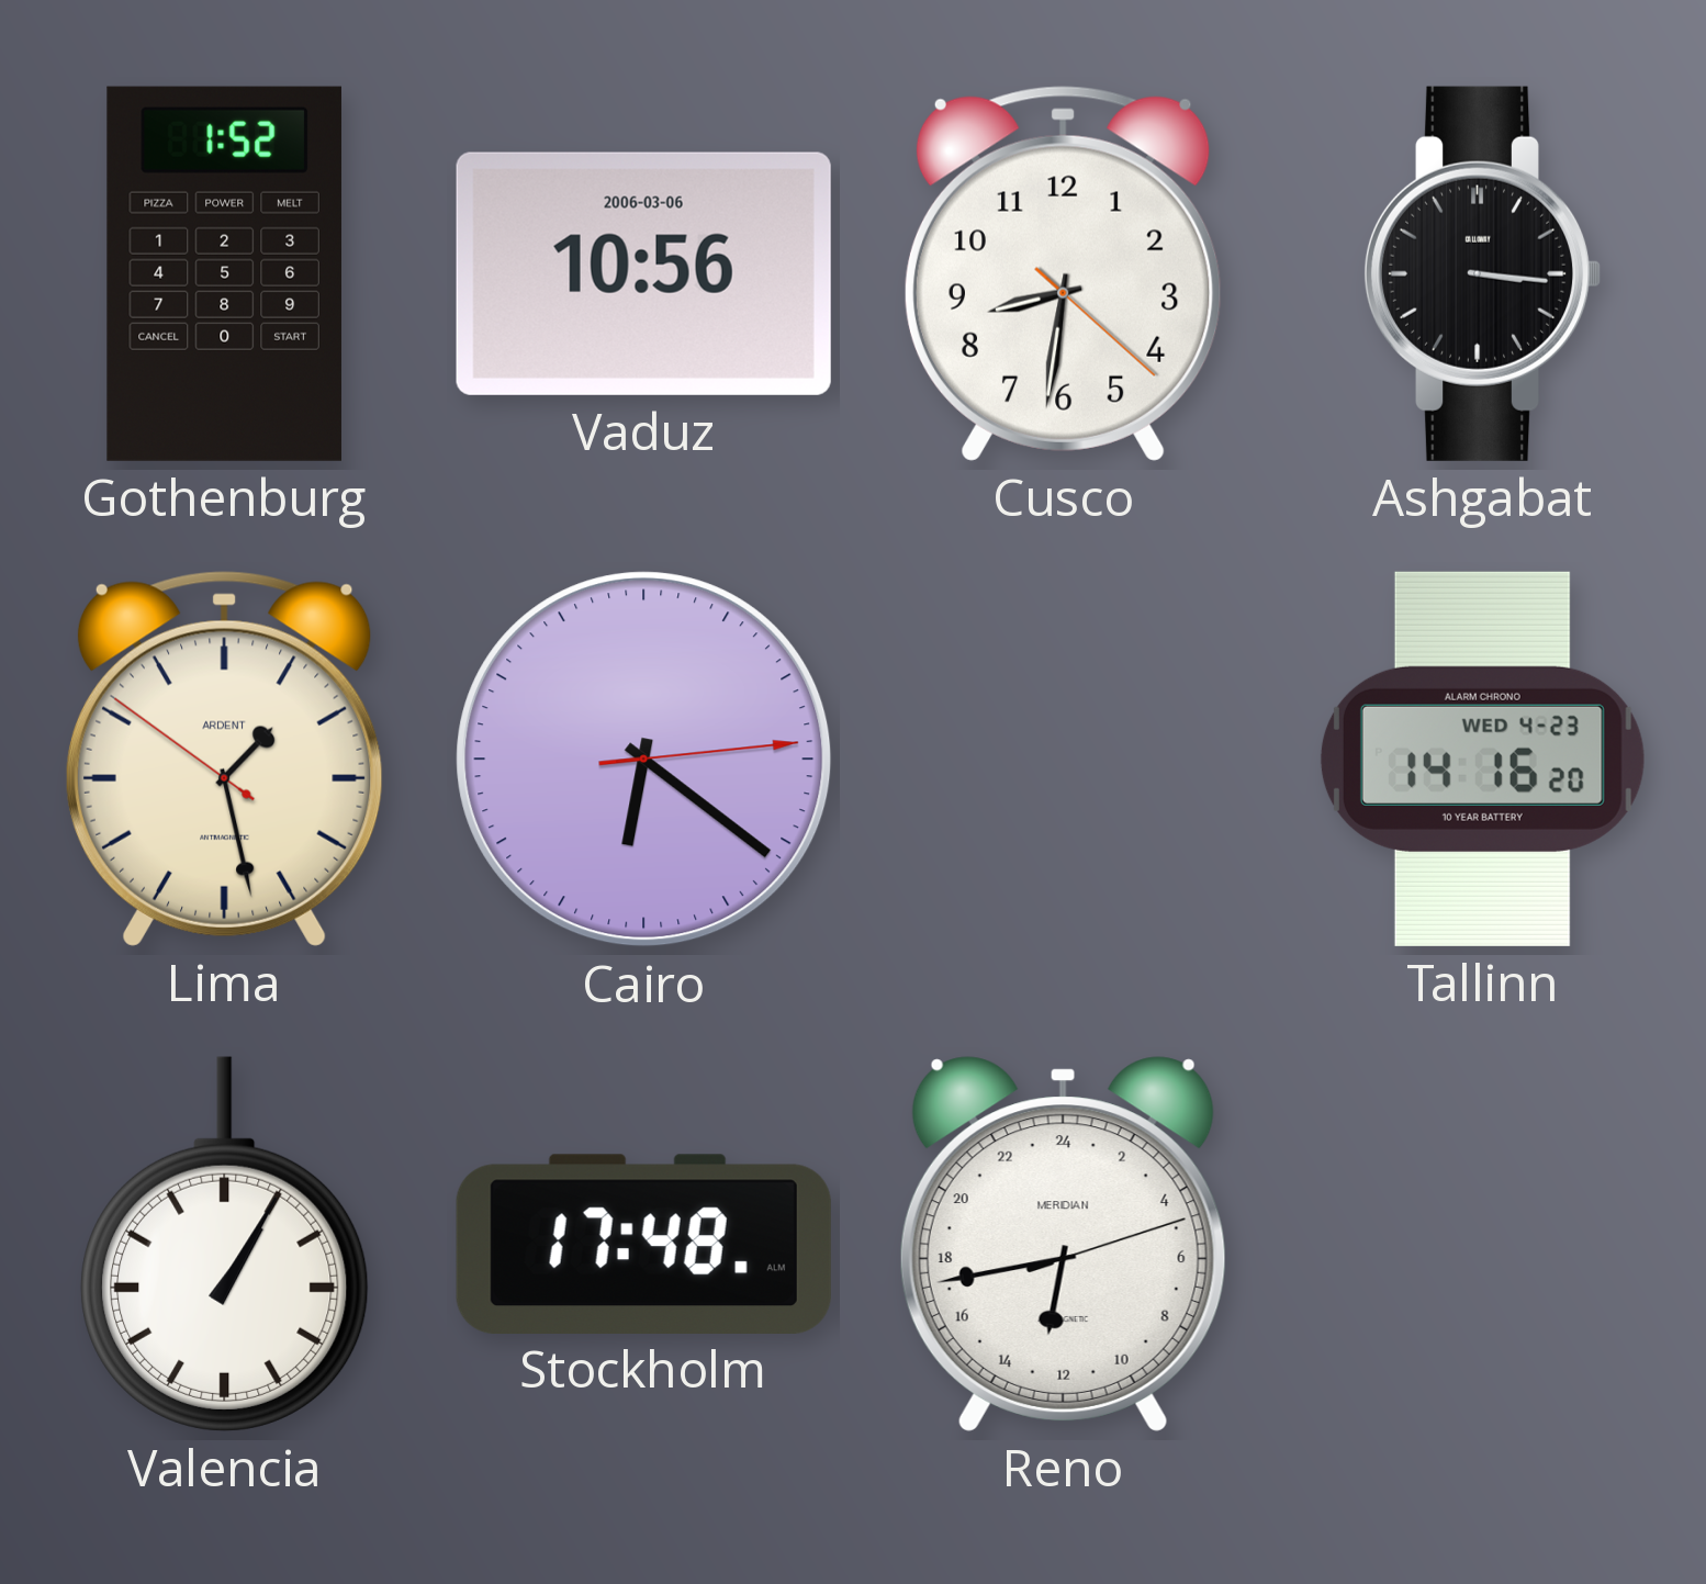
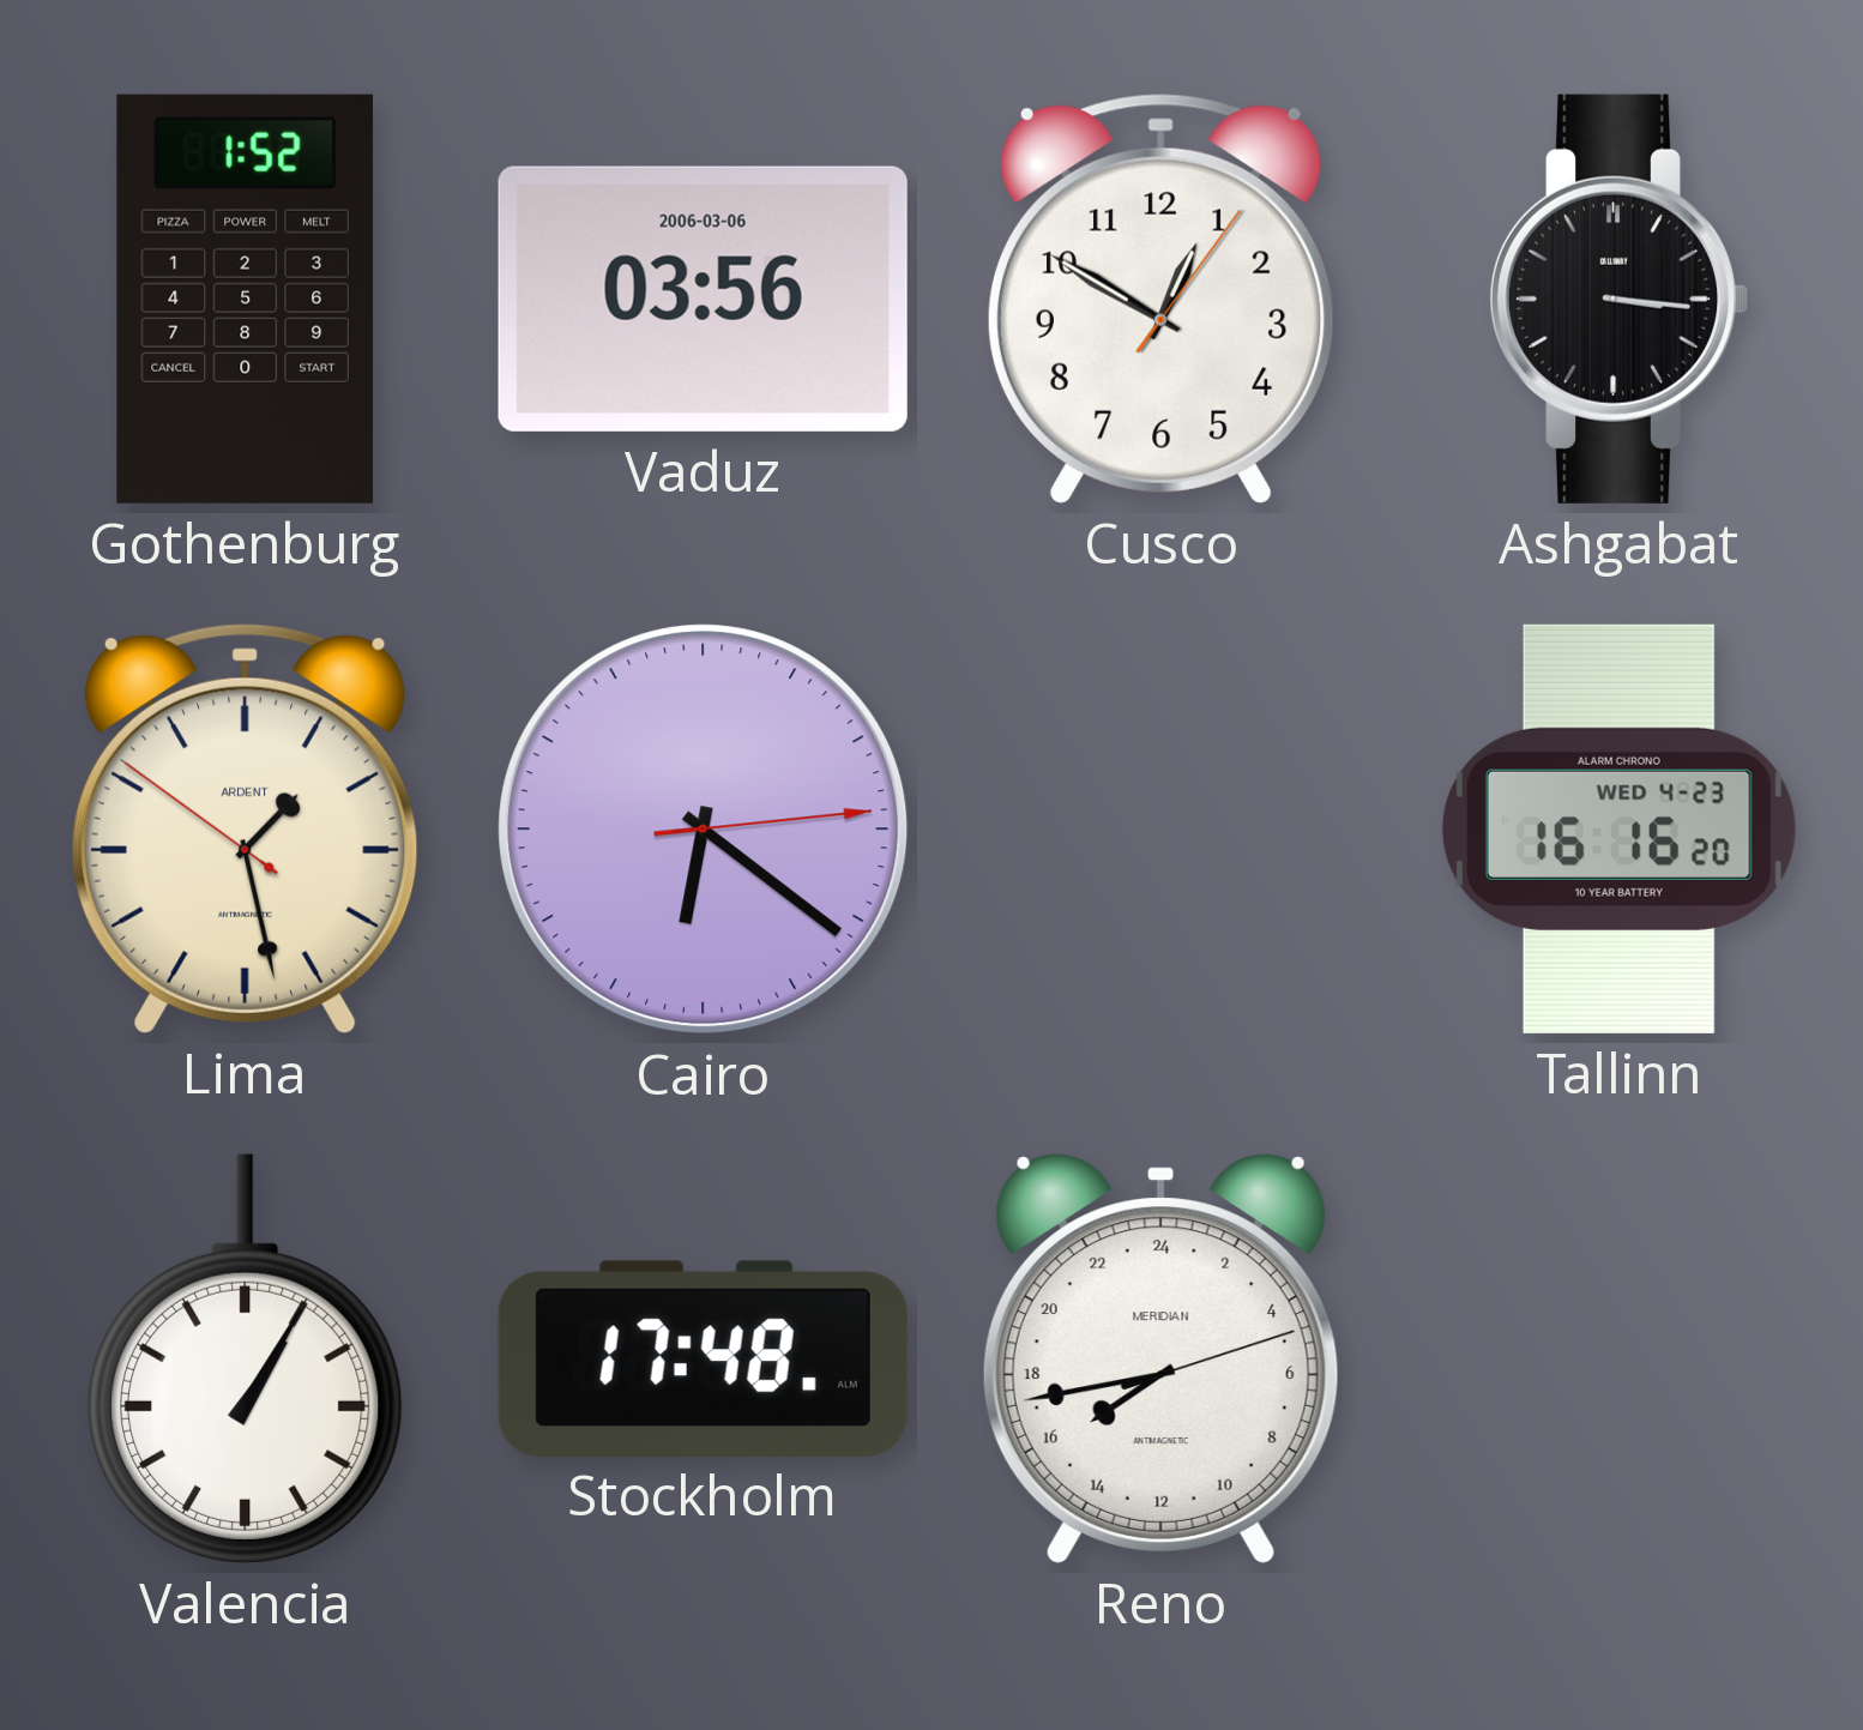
Vaduz: 10:56 -> 03:56 (703, 299)
Cusco: 8:31 -> 12:50 (1160, 299)
Tallinn: 14:16 -> 16:16 (1618, 828)
Reno: 12:43 -> 15:43 (1160, 1358)
